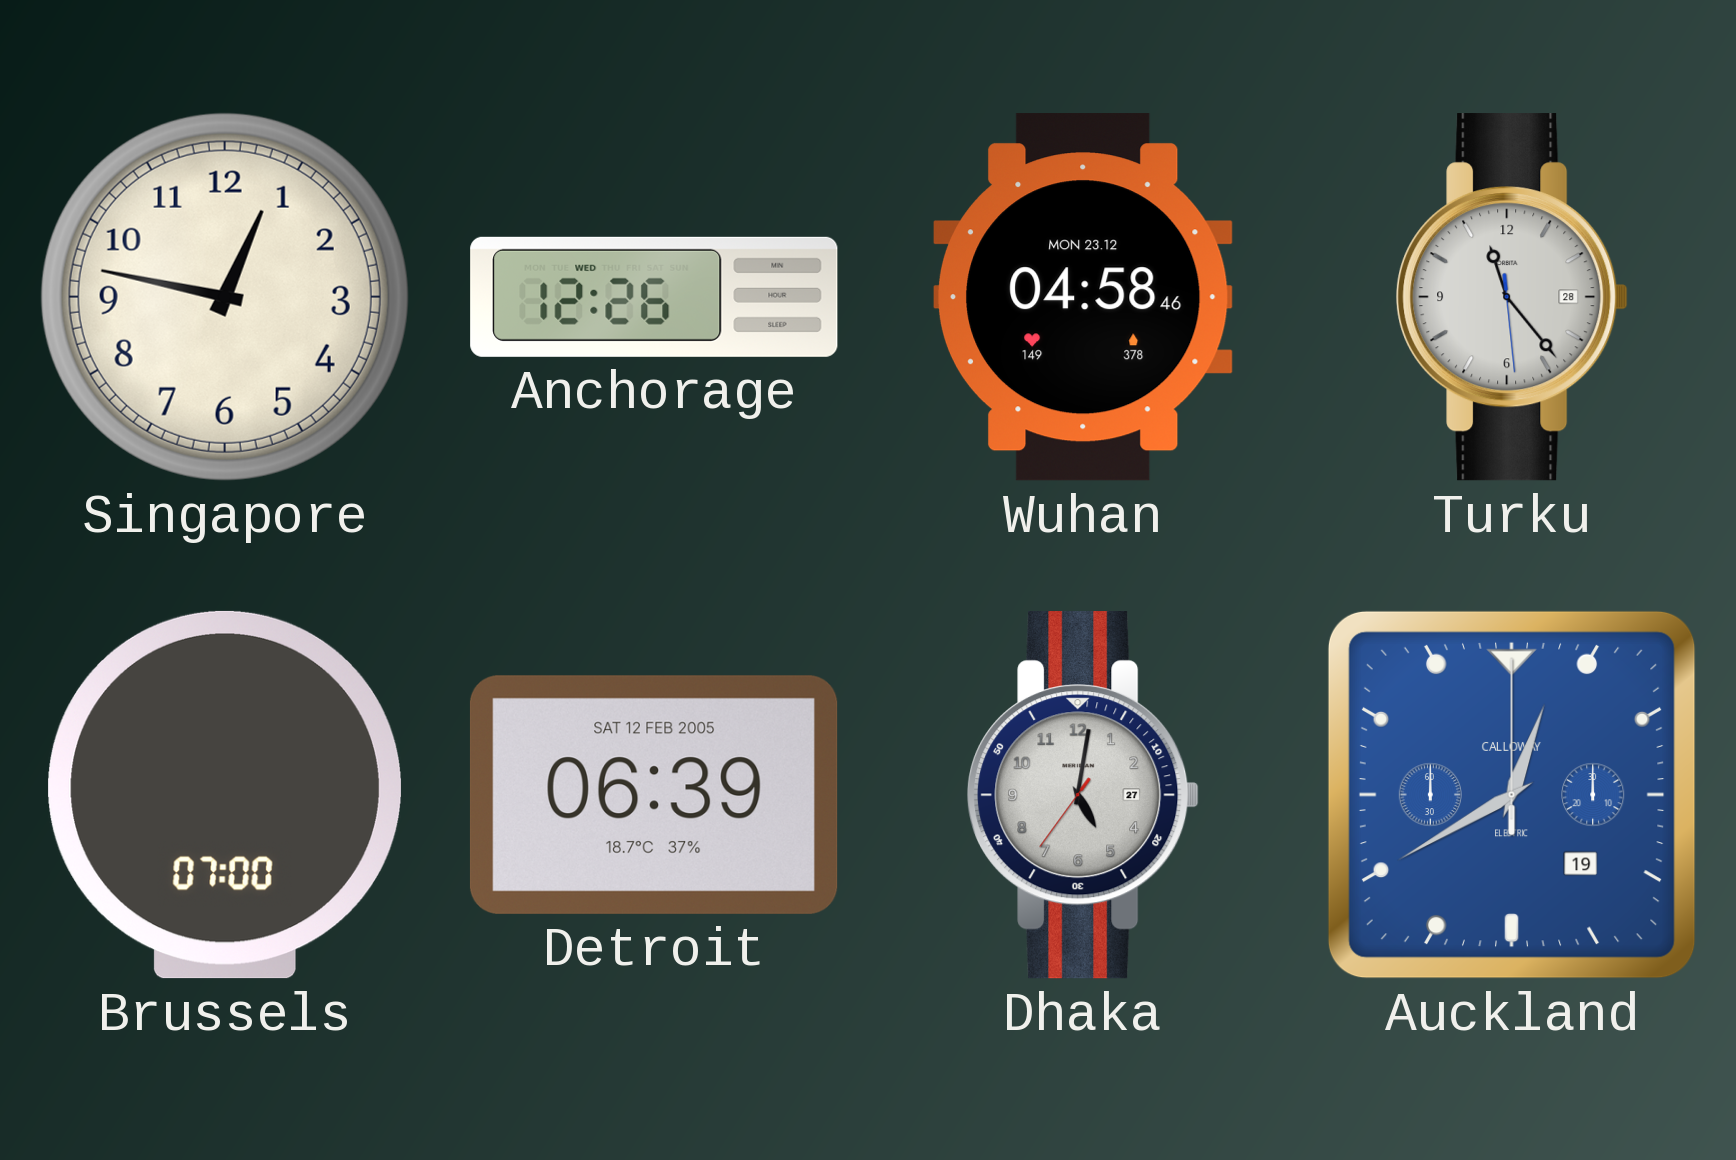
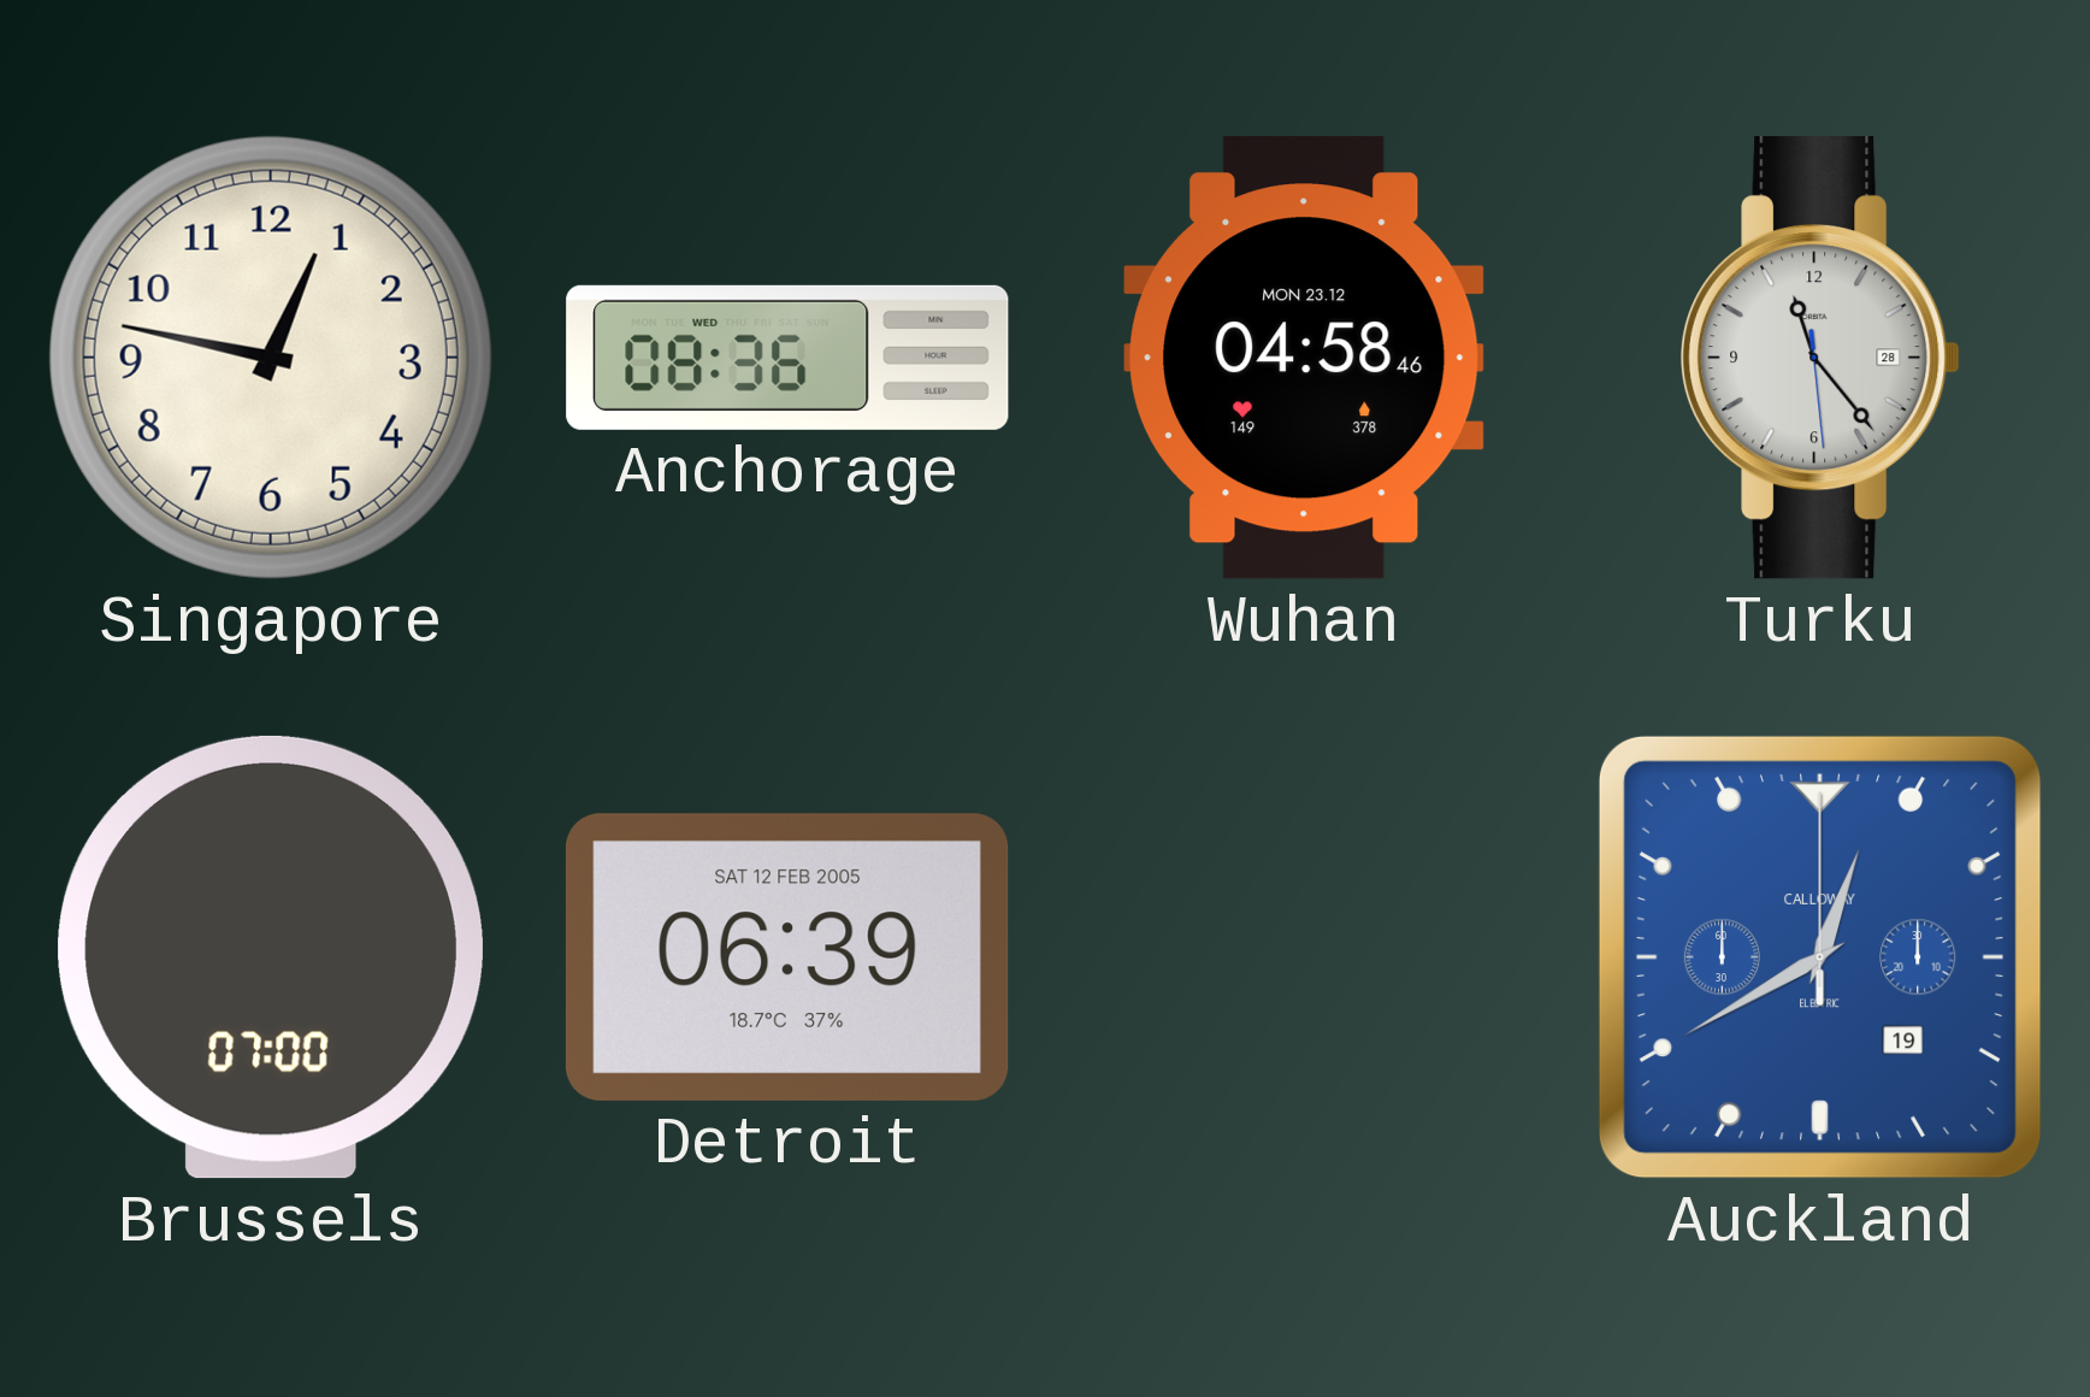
Anchorage: 12:26 -> 08:36 (787, 358)
Dhaka: 5:01 -> none (1083, 795)
